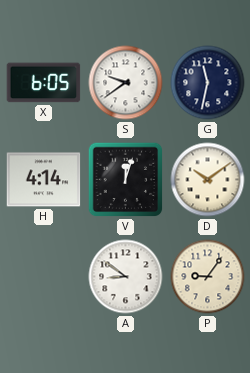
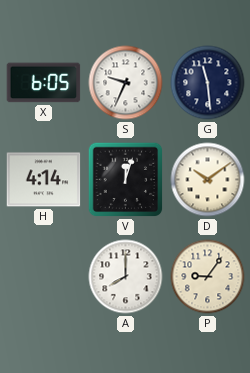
S: 9:39 -> 9:34 (126, 83)
G: 11:32 -> 11:29 (208, 83)
A: 8:51 -> 8:00 (126, 277)
